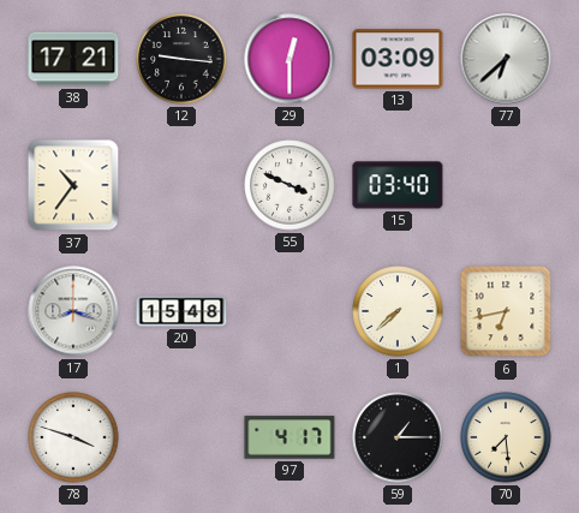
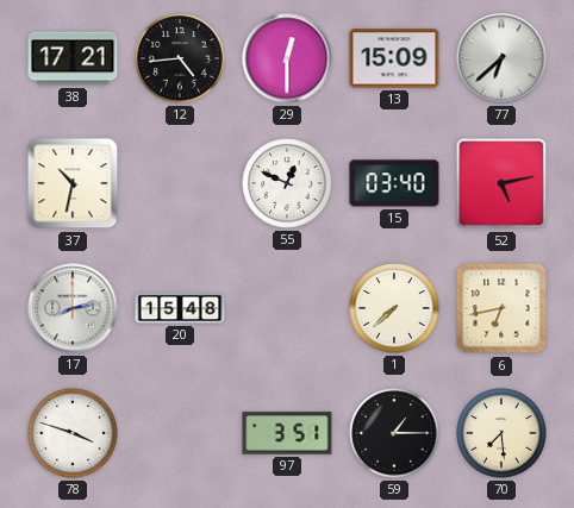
12: 9:16 -> 4:44 (180, 58)
13: 03:09 -> 15:09 (394, 58)
37: 10:36 -> 10:32 (73, 183)
55: 3:49 -> 12:49 (287, 183)
52: none -> 5:13 (501, 183)
17: 8:18 -> 8:13 (73, 308)
97: 4:17 -> 3:51 (287, 433)
